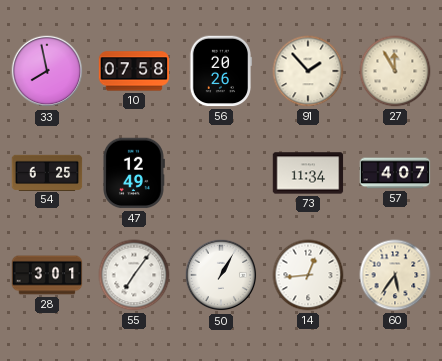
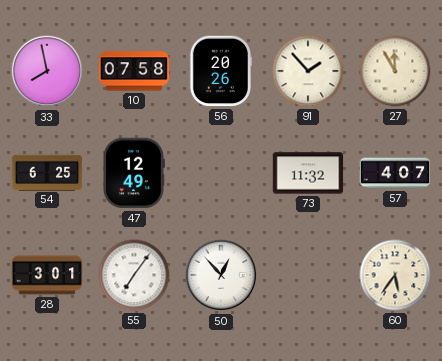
73: 11:34 -> 11:32 (308, 173)
50: 1:05 -> 12:53 (221, 275)
14: 12:44 -> none (308, 275)
